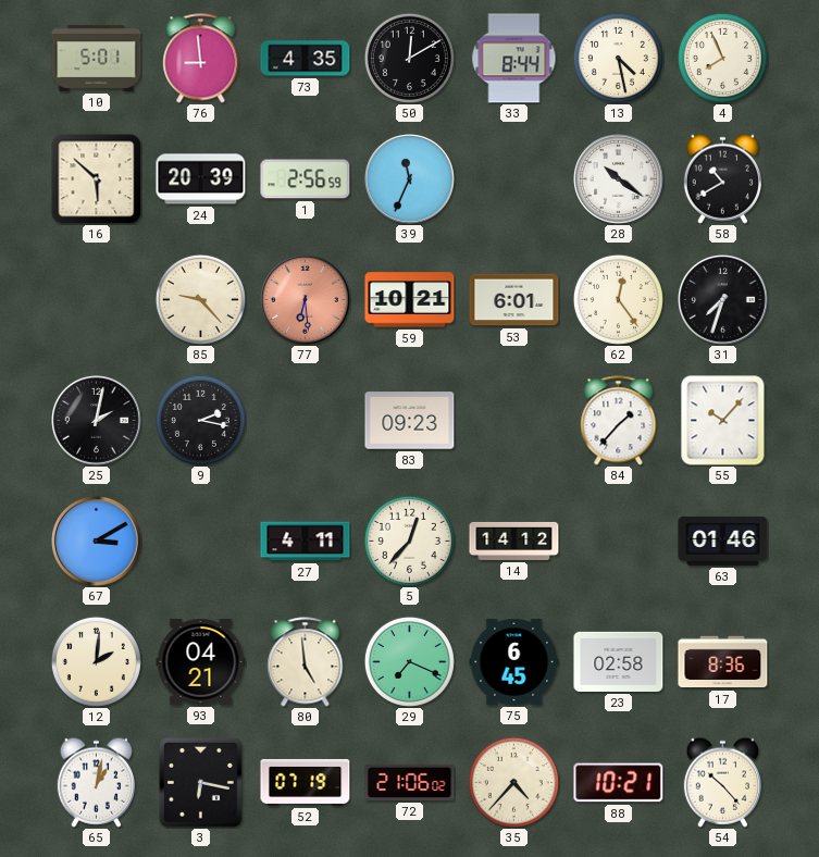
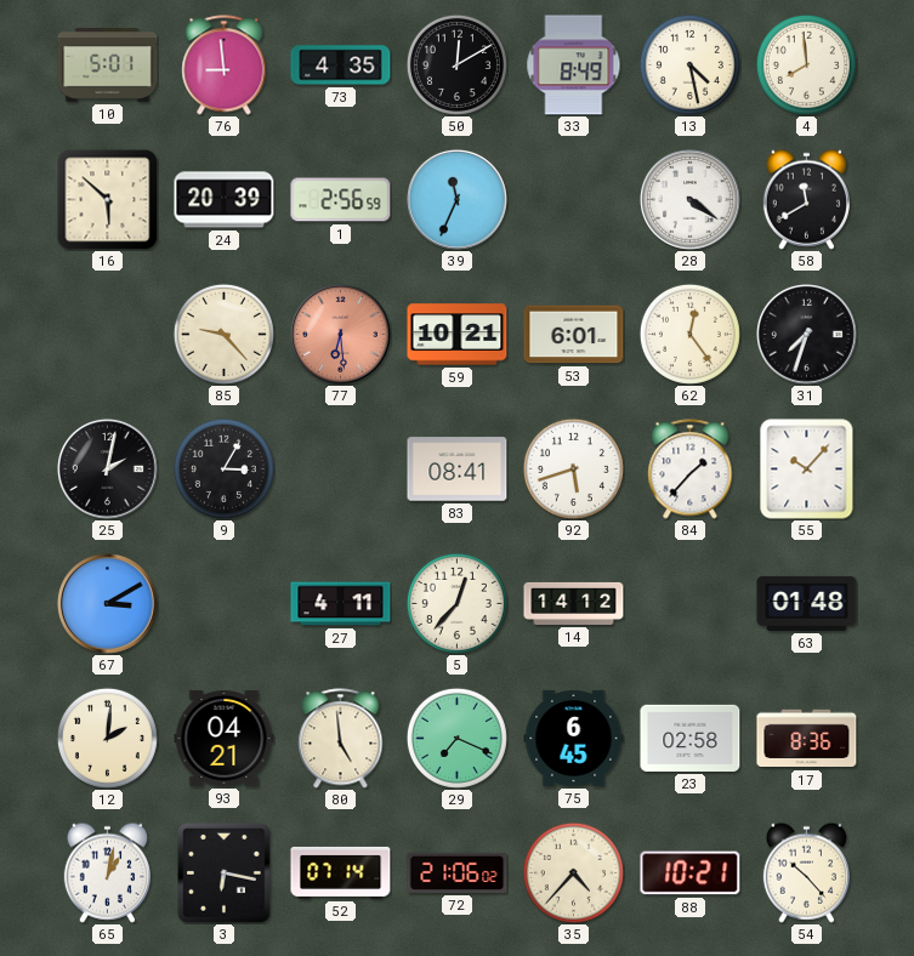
33: 8:44 -> 8:49 (574, 66)
4: 7:56 -> 7:59 (806, 64)
28: 10:21 -> 4:21 (691, 200)
58: 10:40 -> 11:40 (806, 199)
9: 2:17 -> 3:05 (223, 468)
83: 09:23 -> 08:41 (458, 470)
92: none -> 5:42 (573, 468)
63: 01:46 -> 01:48 (807, 603)
52: 07:19 -> 07:14 (341, 872)
